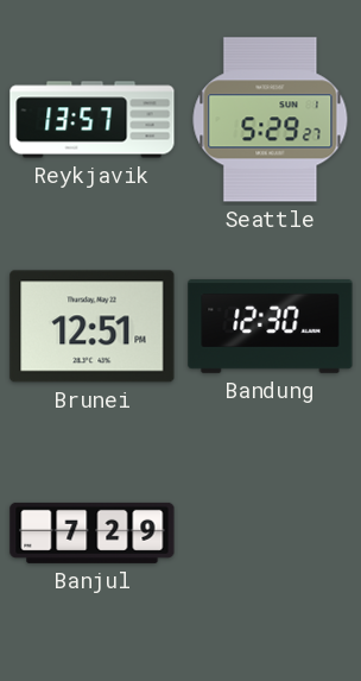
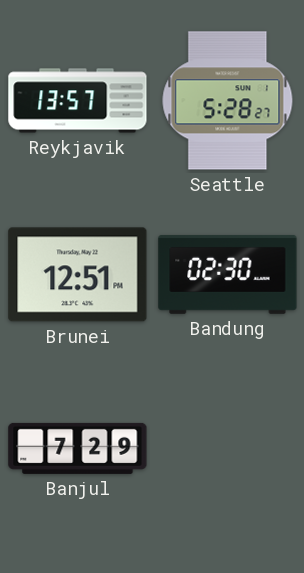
Seattle: 5:29 -> 5:28 (228, 101)
Bandung: 12:30 -> 02:30 (228, 274)
